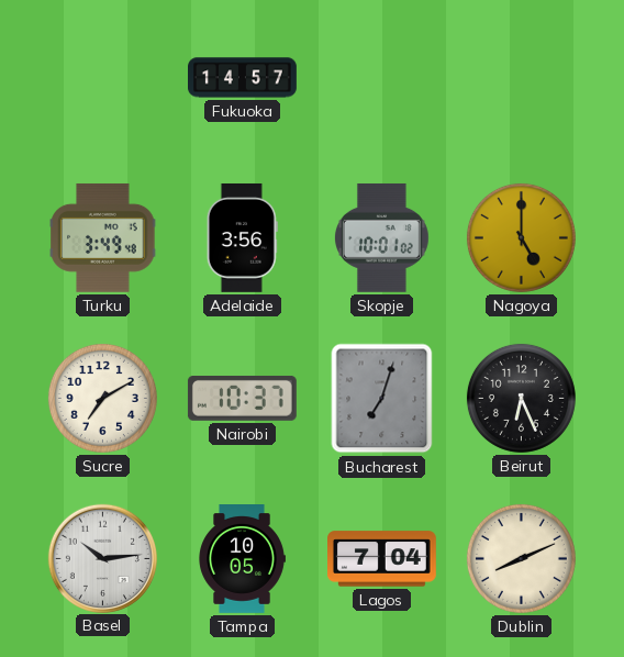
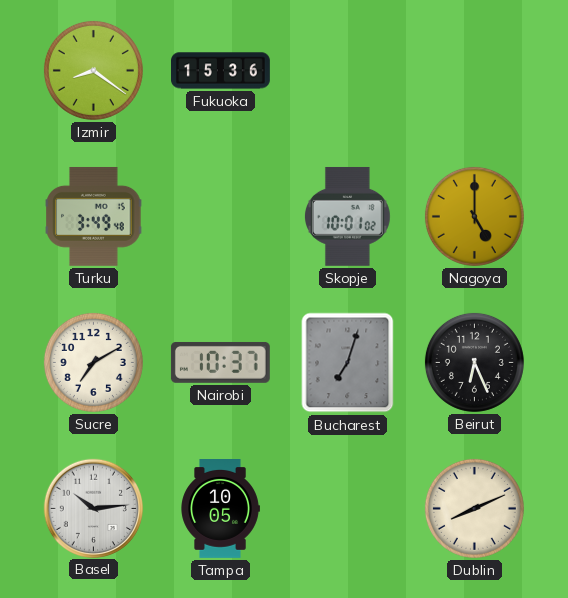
Izmir: none -> 8:21 (93, 70)
Fukuoka: 14:57 -> 15:36 (221, 71)
Adelaide: 3:56 -> none (242, 237)
Lagos: 7:04 -> none (382, 559)
